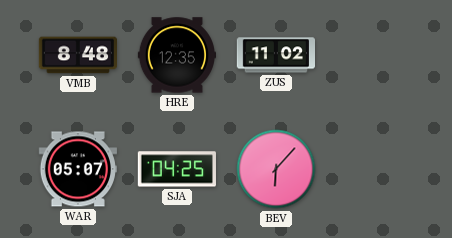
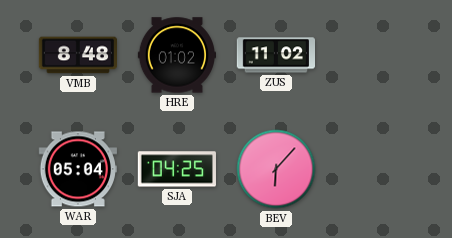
HRE: 12:35 -> 01:02 (176, 55)
WAR: 05:07 -> 05:04 (78, 169)
